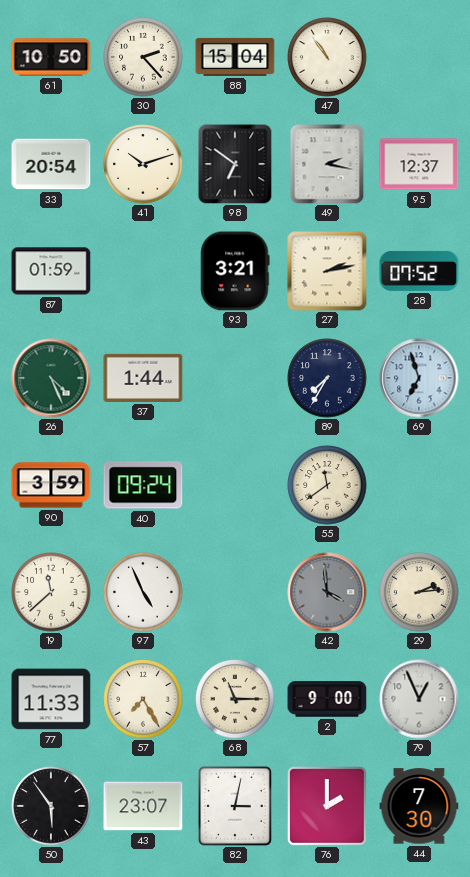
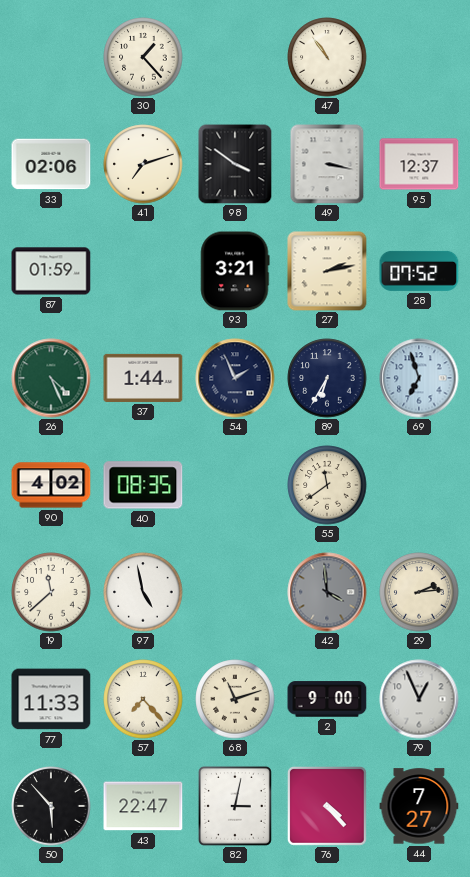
61: 10:50 -> none (51, 57)
30: 2:23 -> 1:23 (143, 57)
88: 15:04 -> none (235, 57)
33: 20:54 -> 02:06 (51, 164)
41: 10:12 -> 7:12 (143, 164)
98: 6:51 -> 3:51 (235, 164)
49: 2:17 -> 3:17 (327, 164)
54: none -> 1:56 (235, 378)
89: 7:35 -> 6:35 (327, 378)
90: 3:59 -> 4:02 (51, 485)
40: 09:24 -> 08:35 (143, 485)
97: 4:56 -> 4:58 (143, 592)
57: 7:25 -> 7:23 (143, 699)
68: 11:15 -> 11:12 (235, 699)
50: 5:54 -> 5:53 (51, 806)
43: 23:07 -> 22:47 (143, 806)
76: 2:00 -> 4:23 (327, 806)
44: 7:30 -> 7:27 (419, 806)
